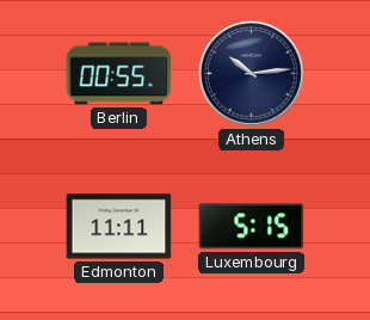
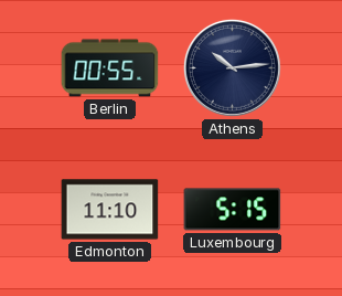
Edmonton: 11:11 -> 11:10 (110, 210)
